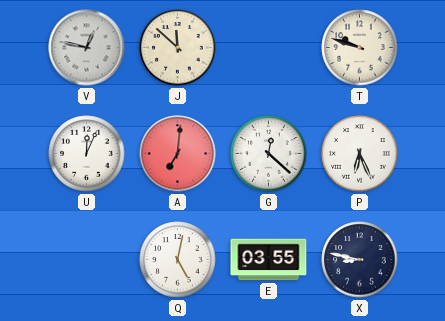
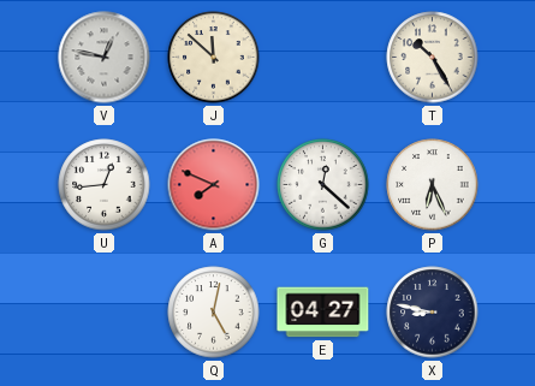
T: 9:48 -> 10:25 (433, 58)
U: 12:04 -> 12:44 (105, 185)
A: 7:01 -> 7:49 (214, 185)
E: 03:55 -> 04:27 (323, 313)
